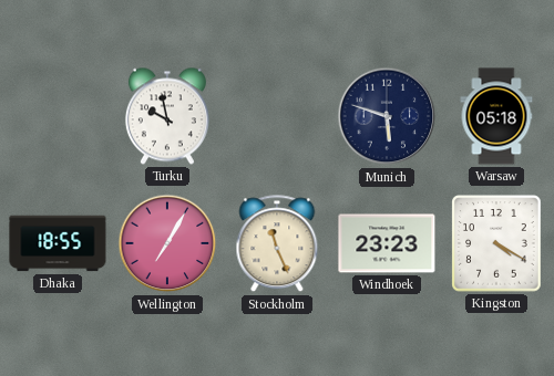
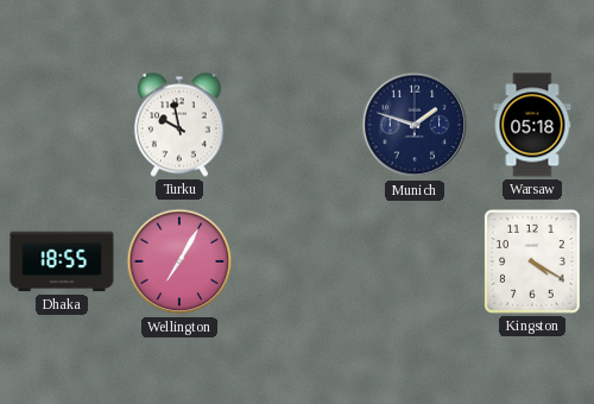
Munich: 5:48 -> 1:48 (415, 125)
Stockholm: 11:26 -> none (277, 244)
Windhoek: 23:23 -> none (387, 243)
